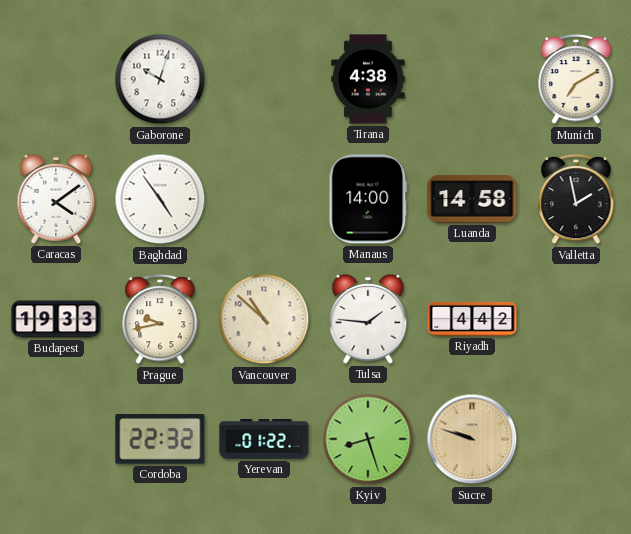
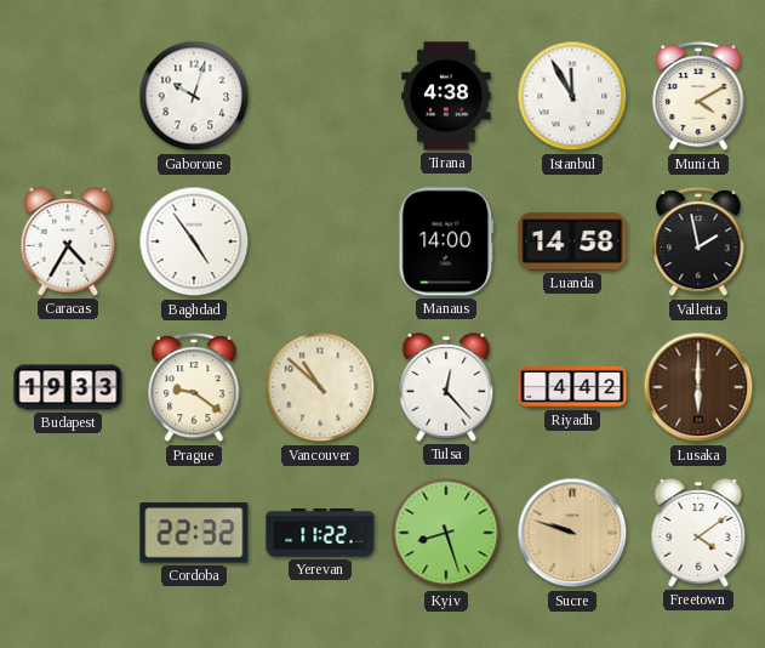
Istanbul: none -> 11:55 (572, 96)
Munich: 7:10 -> 4:10 (698, 97)
Caracas: 4:09 -> 4:35 (68, 241)
Prague: 9:43 -> 9:21 (194, 388)
Tulsa: 1:46 -> 12:23 (446, 387)
Lusaka: none -> 6:00 (698, 387)
Yerevan: 01:22 -> 11:22 (320, 533)
Freetown: none -> 4:09 (698, 533)
